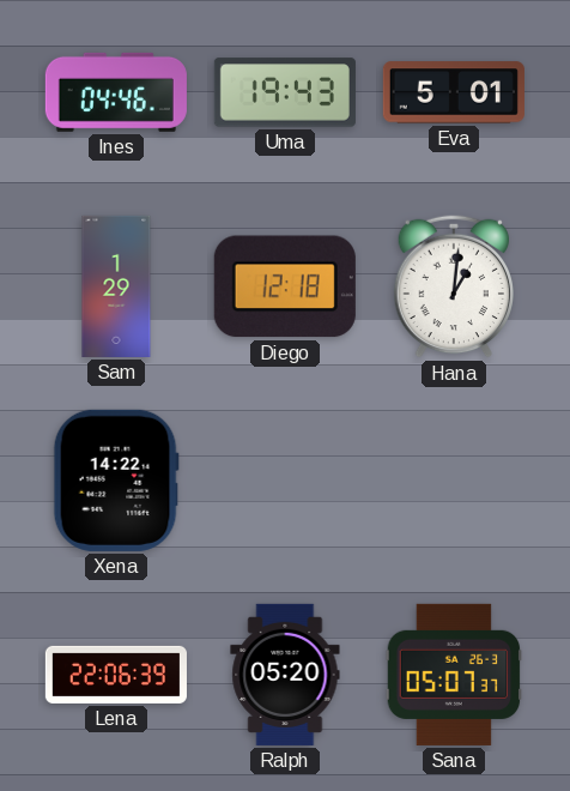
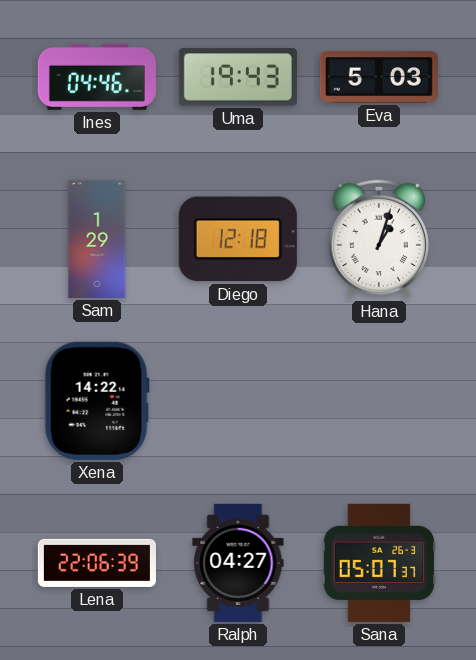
Eva: 5:01 -> 5:03 (379, 77)
Hana: 1:01 -> 1:03 (378, 239)
Ralph: 05:20 -> 04:27 (238, 563)
